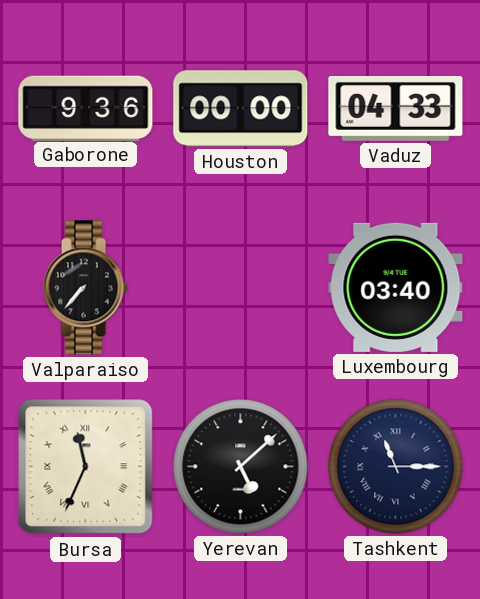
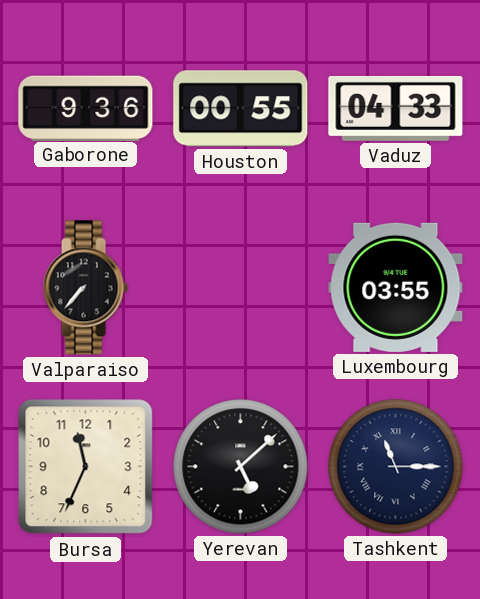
Houston: 00:00 -> 00:55 (241, 109)
Luxembourg: 03:40 -> 03:55 (396, 287)
Bursa numerals: Roman -> Arabic (86, 467)
